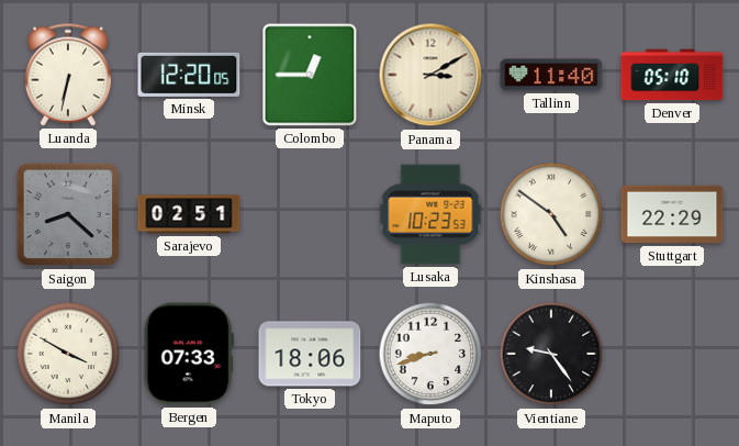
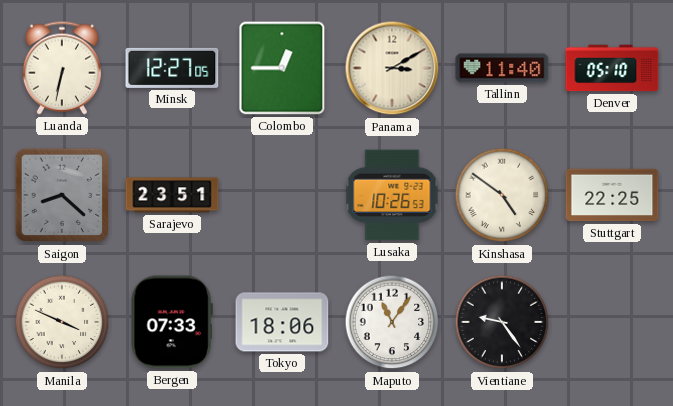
Minsk: 12:20 -> 12:27 (172, 68)
Sarajevo: 02:51 -> 23:51 (172, 195)
Lusaka: 10:23 -> 10:26 (392, 195)
Stuttgart: 22:29 -> 22:25 (612, 195)
Manila: 3:50 -> 3:49 (62, 322)
Maputo: 8:42 -> 11:06 (392, 322)
